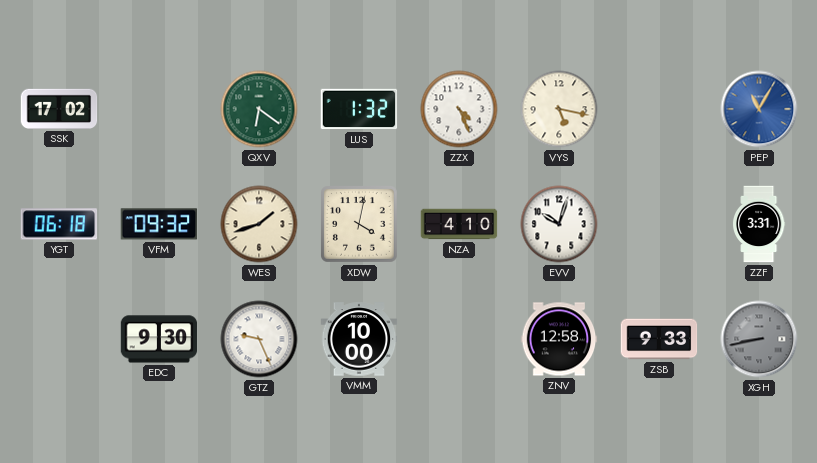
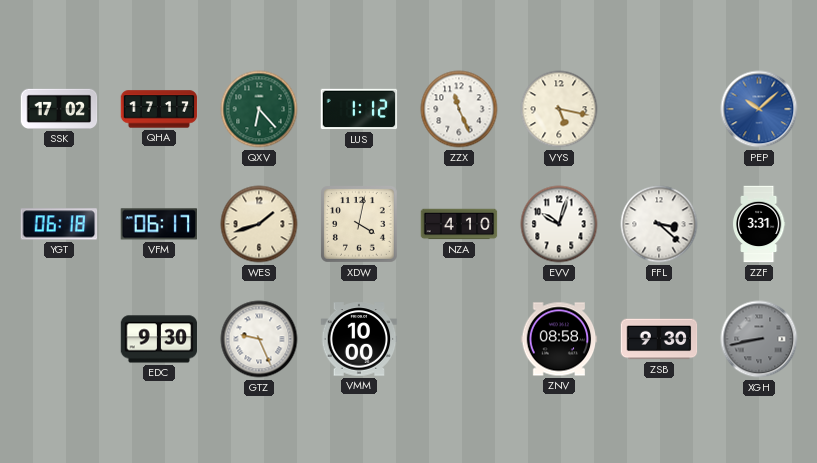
QHA: none -> 17:17 (159, 109)
QXV: 6:21 -> 6:23 (259, 109)
LUS: 1:32 -> 1:12 (359, 109)
ZZX: 4:26 -> 11:26 (459, 109)
PEP: 11:05 -> 10:08 (759, 109)
VFM: 09:32 -> 06:17 (159, 224)
FFL: none -> 3:22 (659, 224)
ZNV: 12:58 -> 08:58 (559, 339)
ZSB: 9:33 -> 9:30 (659, 339)
